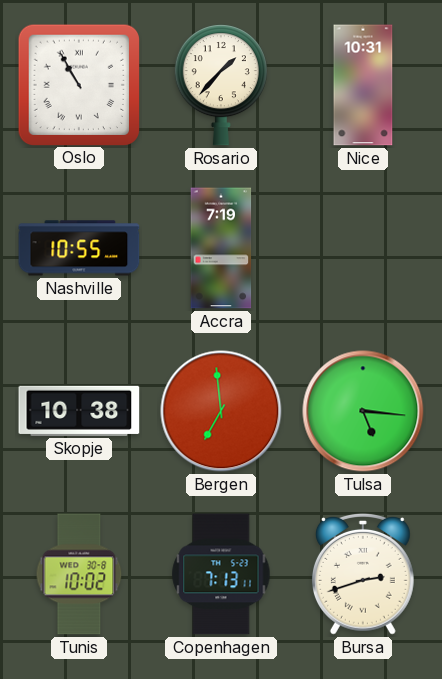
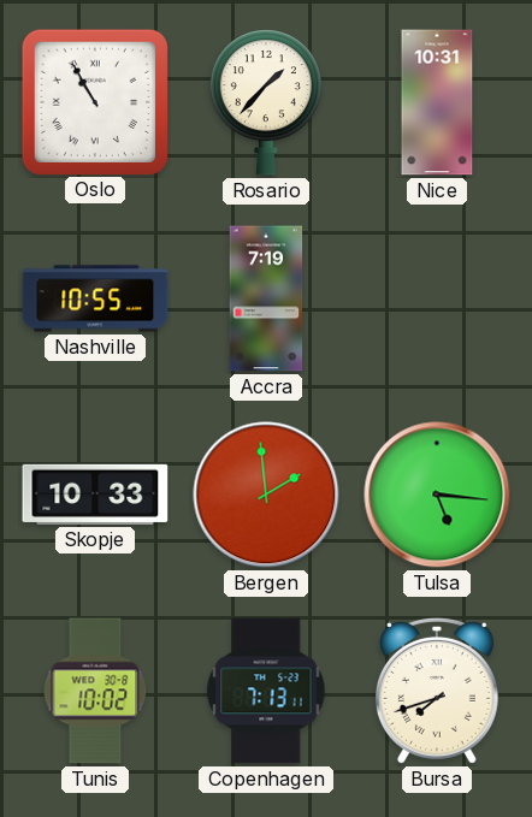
Skopje: 10:38 -> 10:33 (95, 495)
Bergen: 6:59 -> 1:59 (266, 495)
Bursa: 2:42 -> 7:42 (437, 691)
